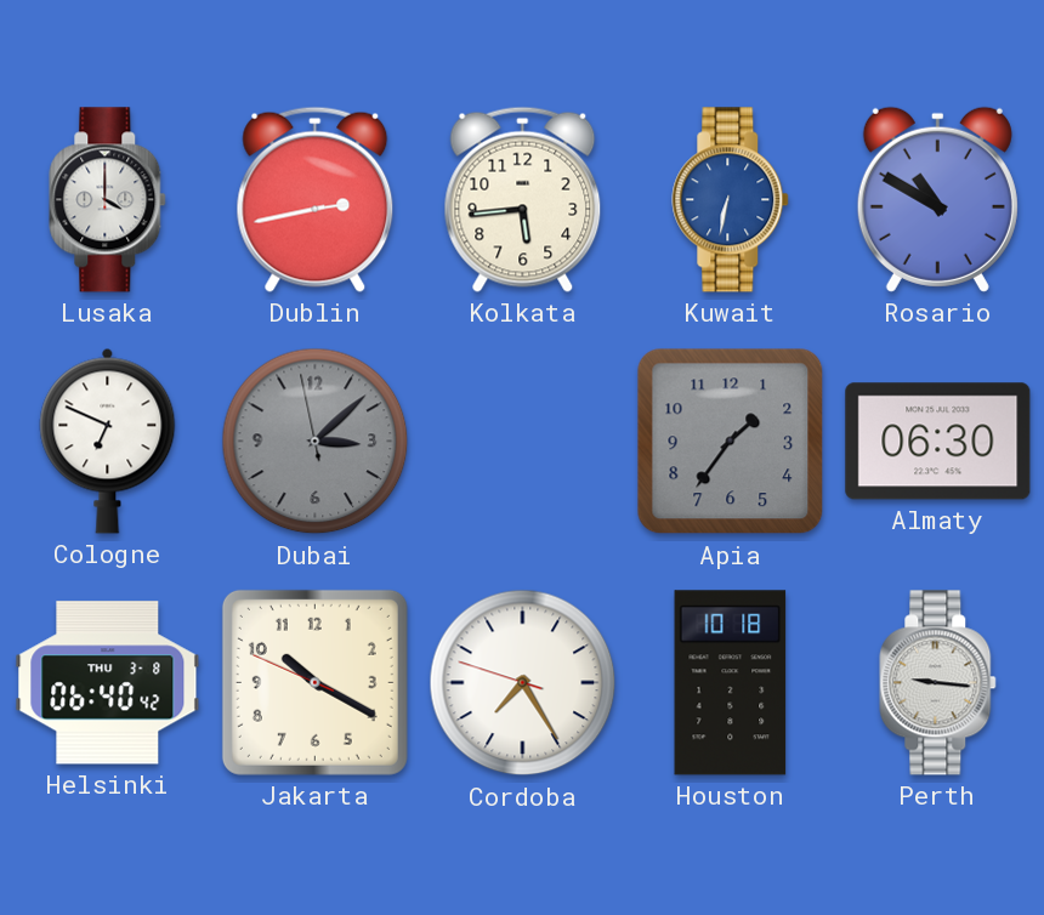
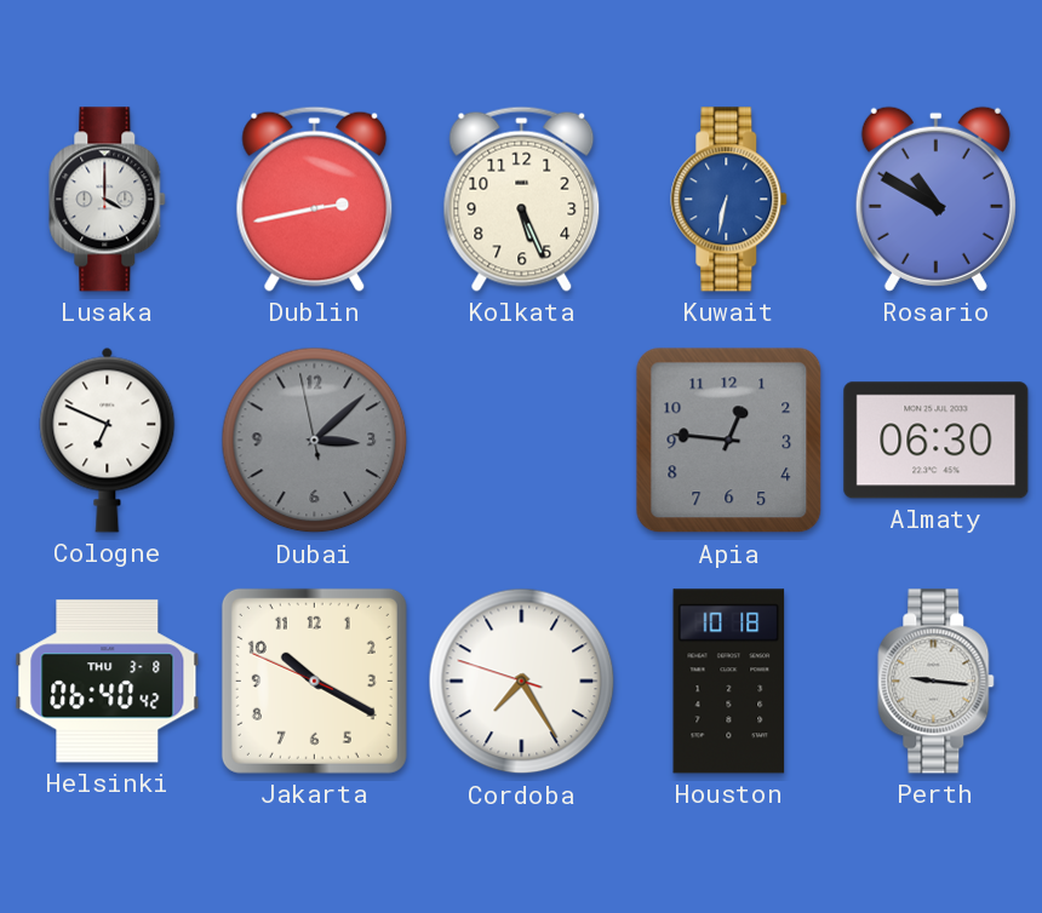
Kolkata: 5:44 -> 5:26 (522, 199)
Apia: 1:36 -> 12:46 (729, 441)
